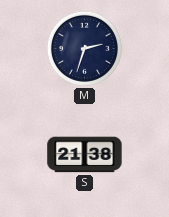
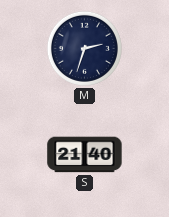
S: 21:38 -> 21:40 (85, 155)
